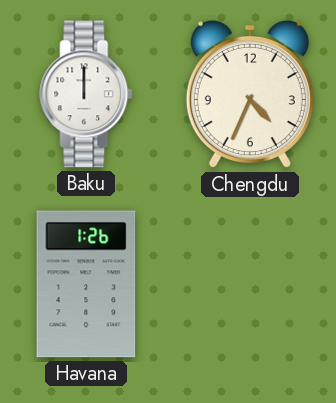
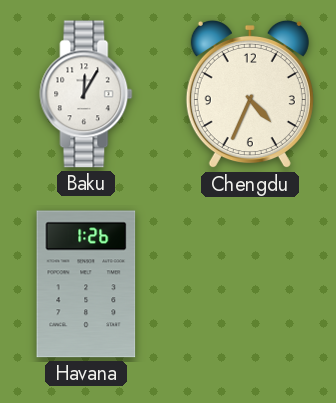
Baku: 12:00 -> 12:05 (86, 94)
